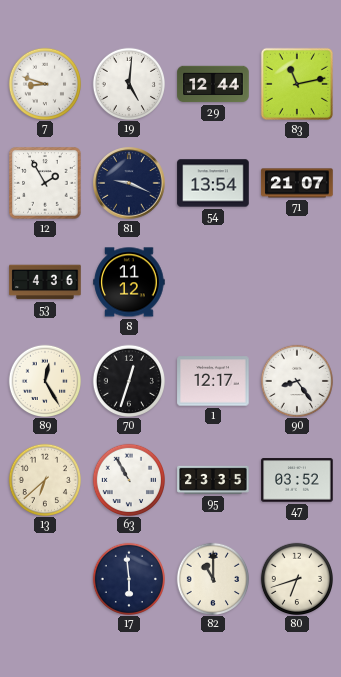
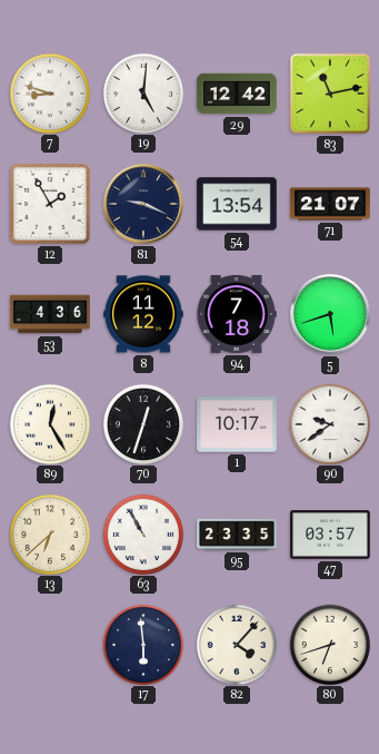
29: 12:44 -> 12:42 (237, 94)
94: none -> 7:18 (237, 314)
5: none -> 5:42 (330, 314)
1: 12:17 -> 10:17 (237, 424)
90: 8:24 -> 9:39 (329, 423)
47: 03:52 -> 03:57 (330, 535)
82: 11:00 -> 4:07 (236, 644)
